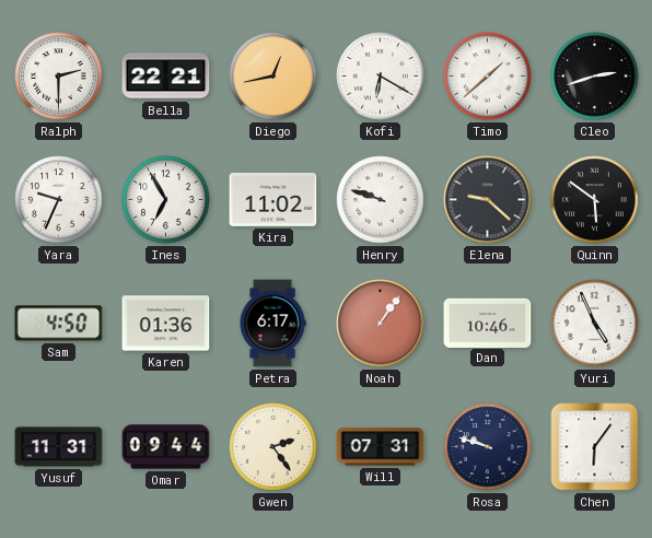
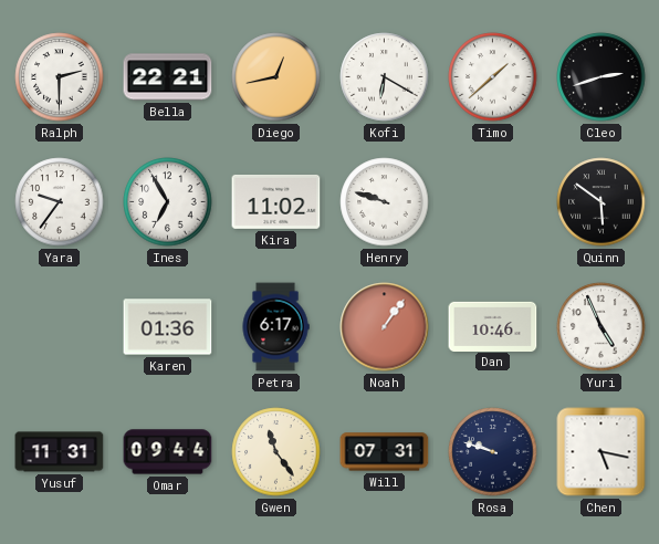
Yara: 9:34 -> 9:36 (60, 202)
Elena: 9:22 -> none (488, 200)
Sam: 4:50 -> none (59, 324)
Gwen: 2:24 -> 11:24 (276, 452)
Chen: 6:06 -> 5:17 (602, 452)
